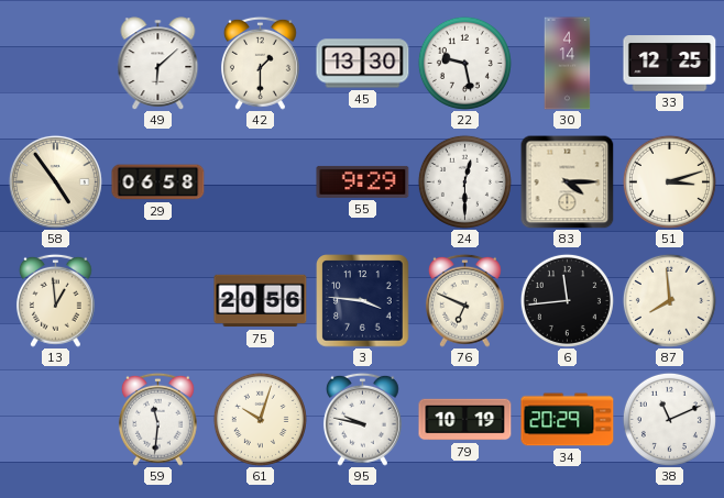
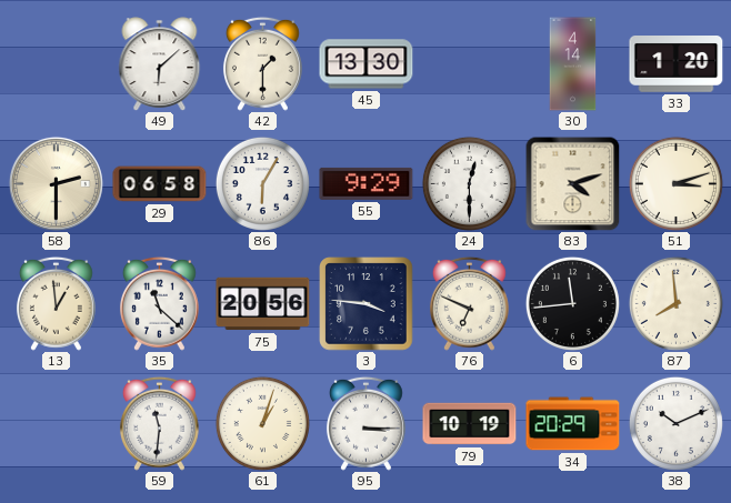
22: 9:28 -> none (464, 63)
33: 12:25 -> 1:20 (677, 64)
58: 4:54 -> 2:30 (56, 183)
86: none -> 6:05 (262, 183)
83: 4:15 -> 4:12 (572, 183)
35: none -> 11:22 (159, 303)
61: 10:03 -> 1:03 (262, 423)
95: 9:47 -> 3:15 (365, 423)
38: 11:11 -> 10:11 (675, 423)
